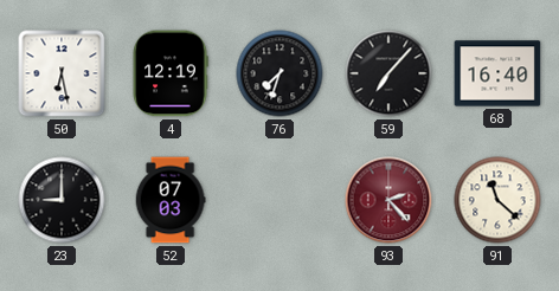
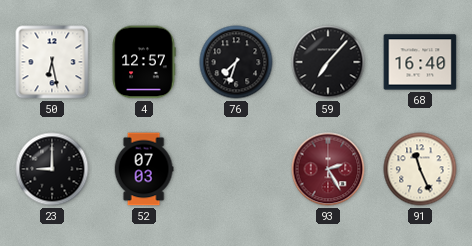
4: 12:19 -> 12:57 (144, 62)
93: 2:23 -> 2:25 (328, 169)
91: 11:22 -> 11:26 (420, 169)
